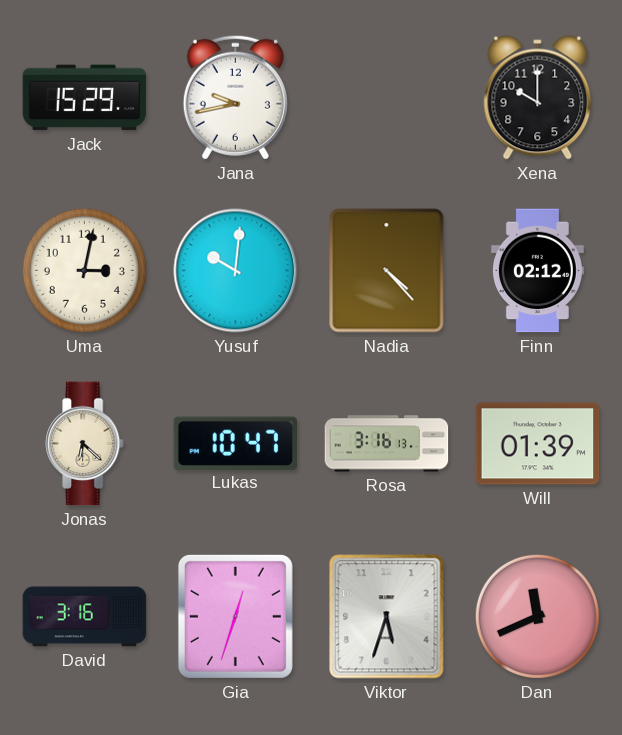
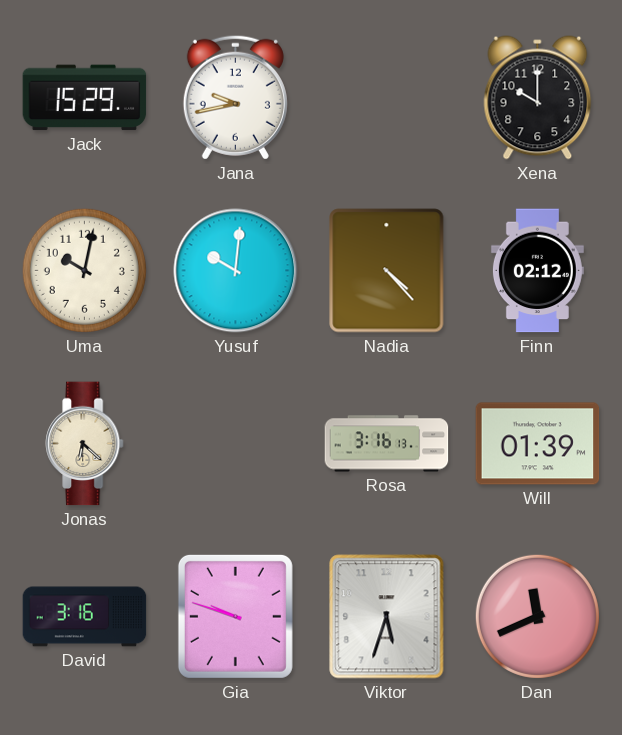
Uma: 3:02 -> 10:02 (84, 270)
Lukas: 10:47 -> none (235, 443)
Gia: 12:33 -> 9:48 (235, 616)
